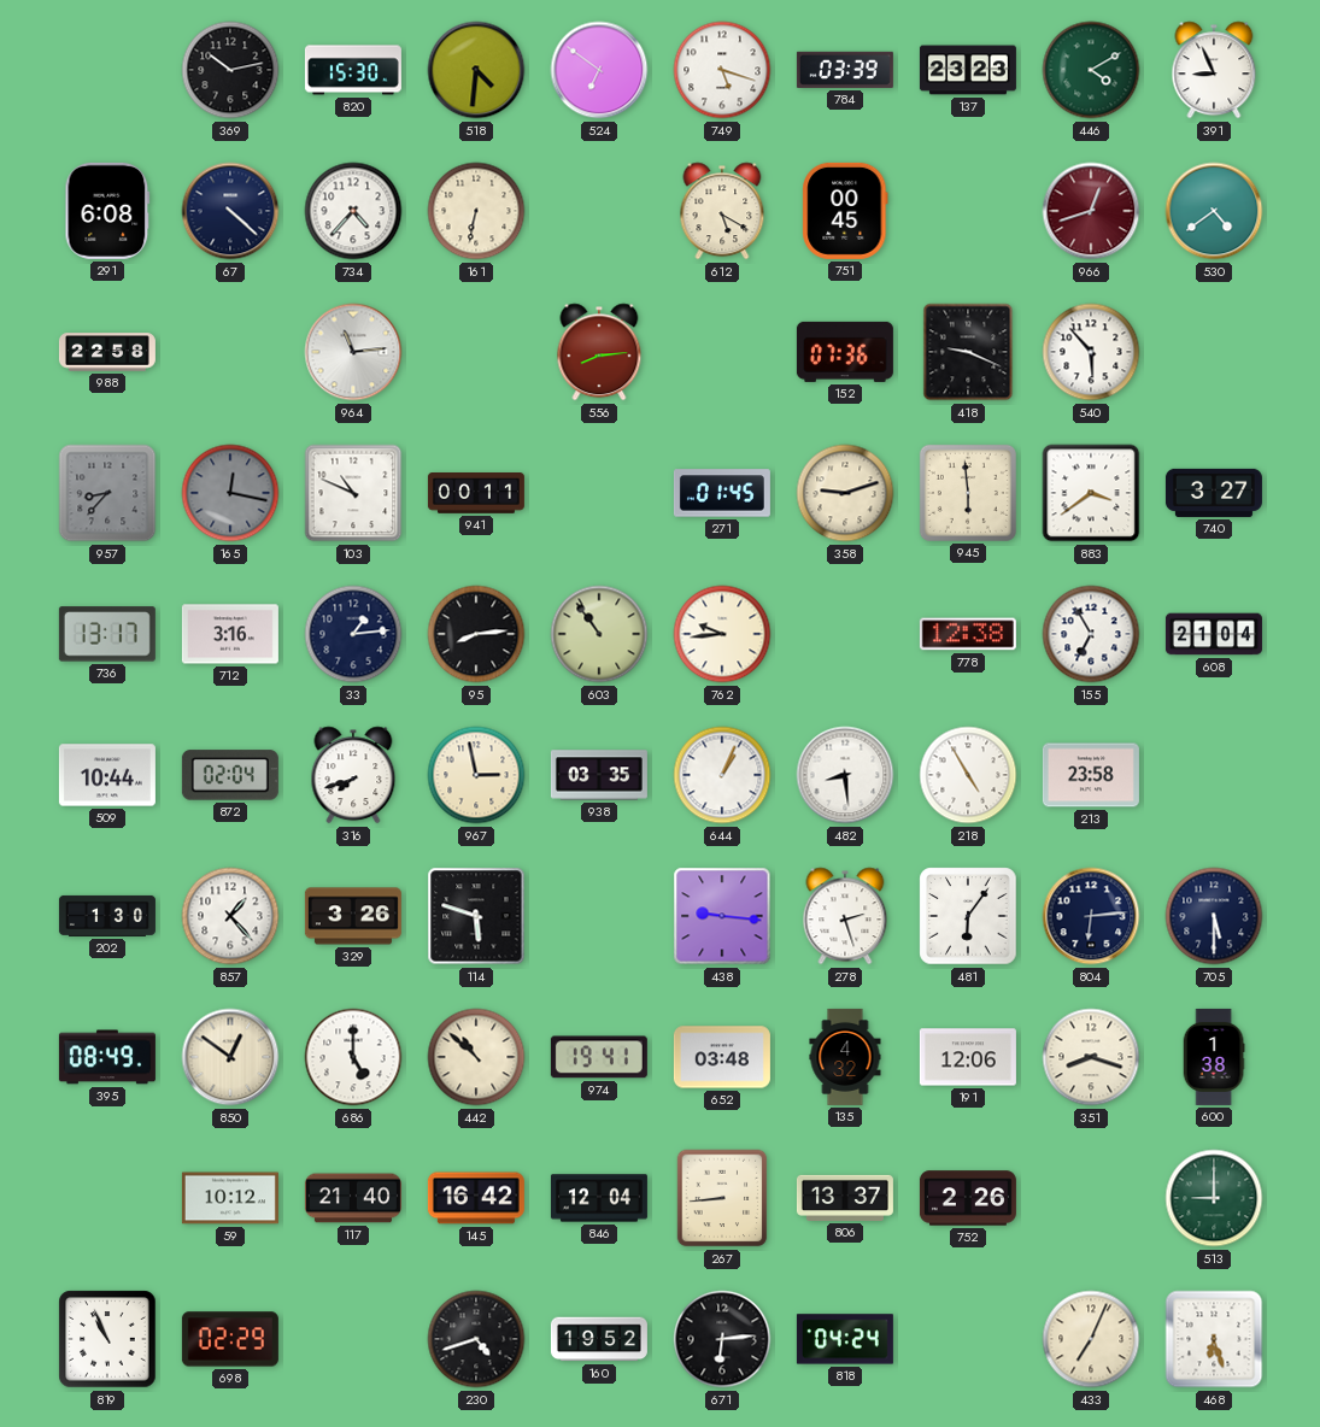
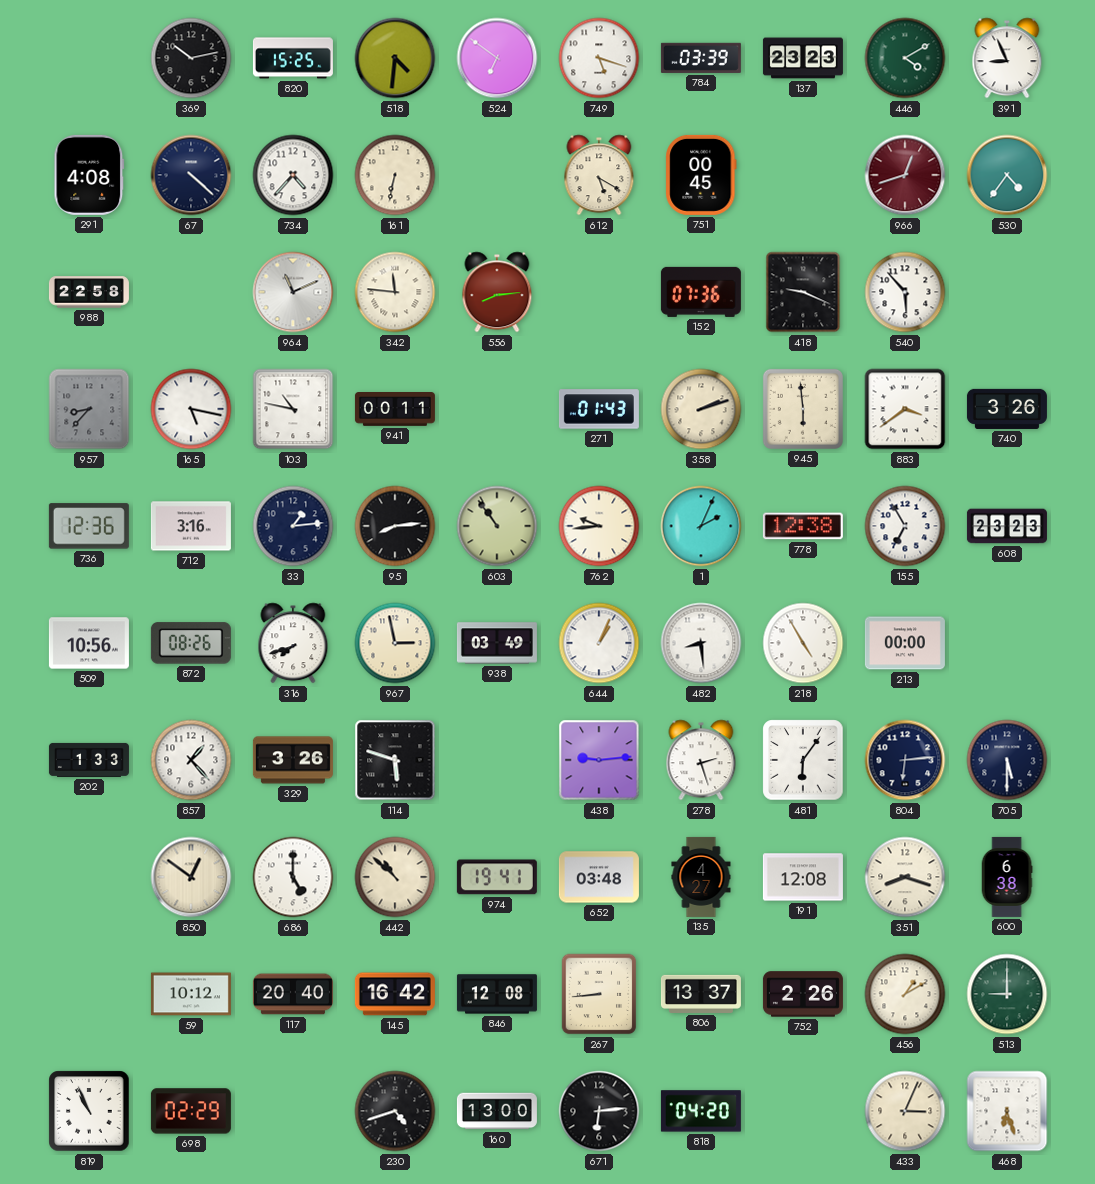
820: 15:30 -> 15:25 (293, 58)
291: 6:08 -> 4:08 (89, 175)
530: 4:39 -> 4:36 (1007, 175)
964: 11:14 -> 11:11 (293, 292)
342: none -> 11:46 (395, 292)
165: 12:17 -> 5:17 (191, 409)
165 dial: grey -> white (191, 409)
103: 10:49 -> 10:47 (293, 409)
271: 01:45 -> 01:43 (599, 409)
358: 9:12 -> 2:12 (701, 409)
740: 3:27 -> 3:26 (1007, 409)
736: 13:17 -> 12:36 (89, 526)
1: none -> 2:04 (701, 526)
608: 21:04 -> 23:23 (1007, 526)
509: 10:44 -> 10:56 (89, 643)
872: 02:04 -> 08:26 (191, 643)
938: 03:35 -> 03:49 (497, 643)
213: 23:58 -> 00:00 (905, 643)
202: 1:30 -> 1:33 (89, 760)
438: 9:16 -> 9:14 (599, 760)
395: 08:49 -> none (107, 1057)
135: 4:32 -> 4:27 (701, 877)
191: 12:06 -> 12:08 (803, 877)
600: 1:38 -> 6:38 (1007, 877)
117: 21:40 -> 20:40 (293, 994)
846: 12:04 -> 12:08 (497, 994)
456: none -> 1:10 (905, 994)
160: 19:52 -> 13:00 (497, 1111)
818: 04:24 -> 04:20 (701, 1111)
433: 7:04 -> 3:04 (905, 1111)
